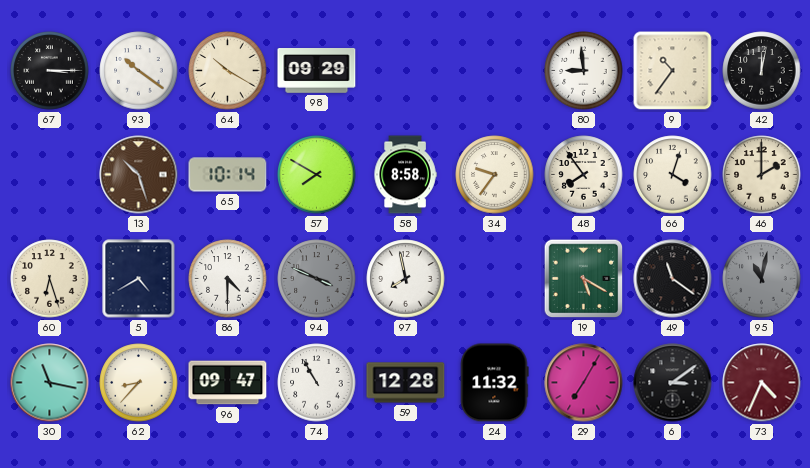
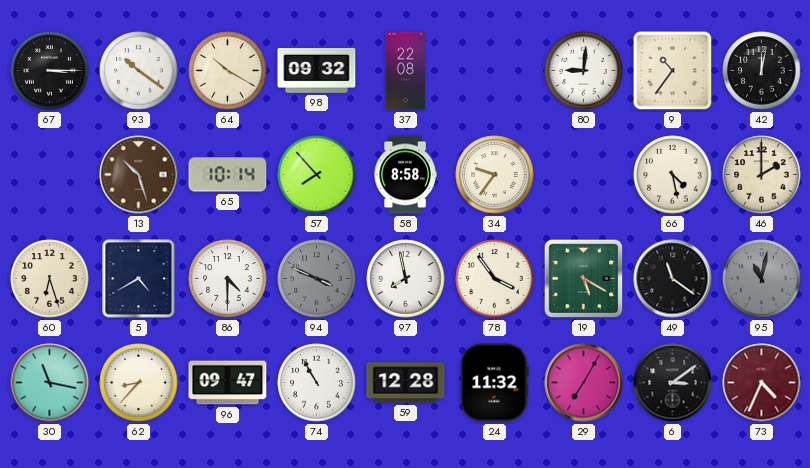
98: 09:29 -> 09:32 (317, 71)
37: none -> 22:08 (406, 71)
80: 8:59 -> 9:01 (584, 71)
57: 7:50 -> 7:53 (317, 175)
48: 7:54 -> none (584, 175)
66: 4:03 -> 4:28 (673, 175)
78: none -> 3:54 (495, 279)
